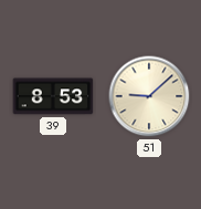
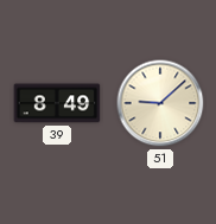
39: 8:53 -> 8:49 (57, 103)
